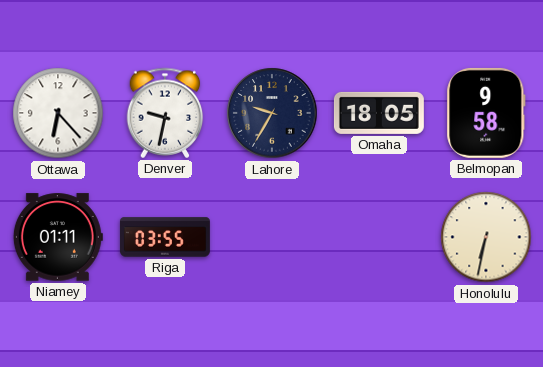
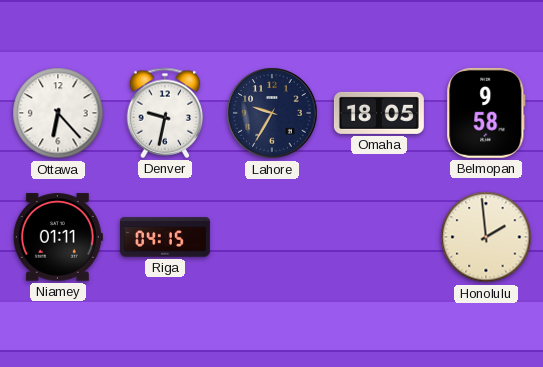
Riga: 03:55 -> 04:15 (165, 237)
Honolulu: 6:32 -> 1:59 (486, 237)
